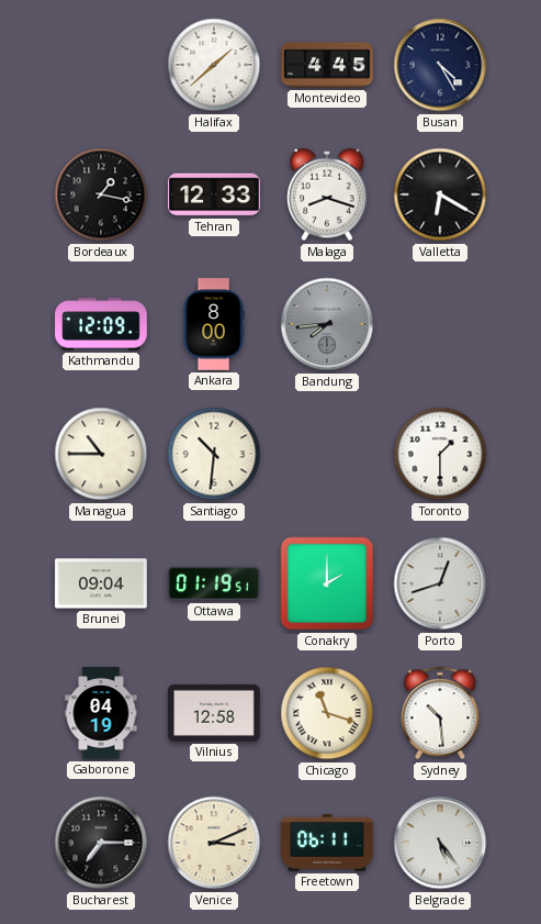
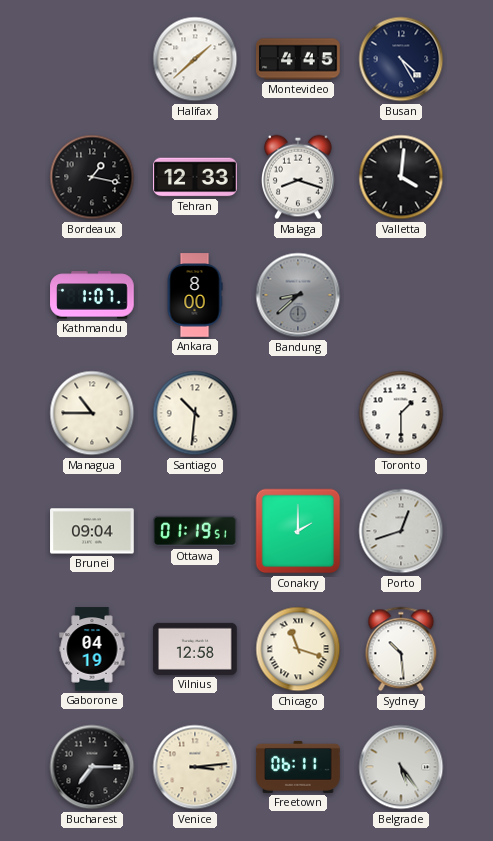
Valletta: 6:20 -> 4:01 (401, 177)
Kathmandu: 12:09 -> 1:07 (92, 295)
Bandung: 7:44 -> 8:38 (298, 295)
Venice: 3:11 -> 3:14 (195, 767)
